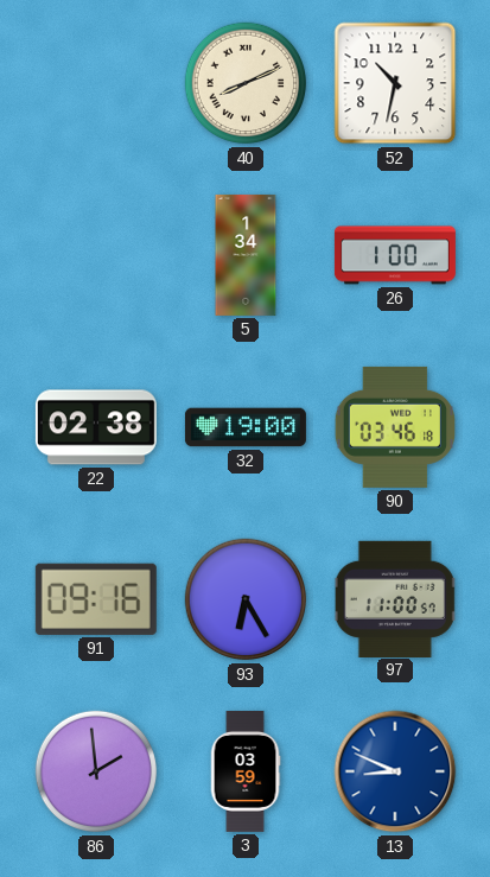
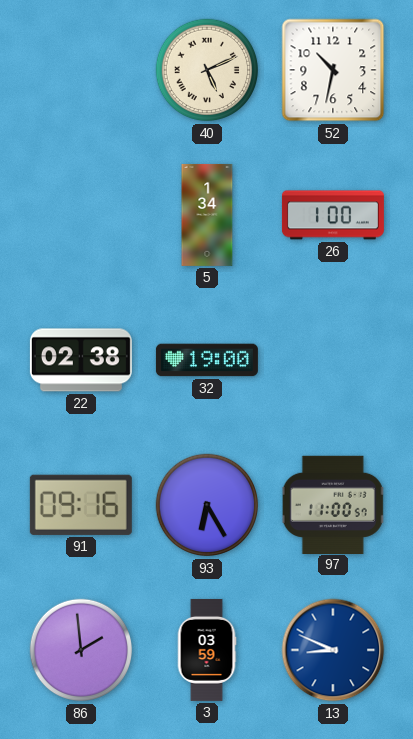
40: 8:11 -> 5:11 (207, 70)
90: 03:46 -> none (394, 427)
